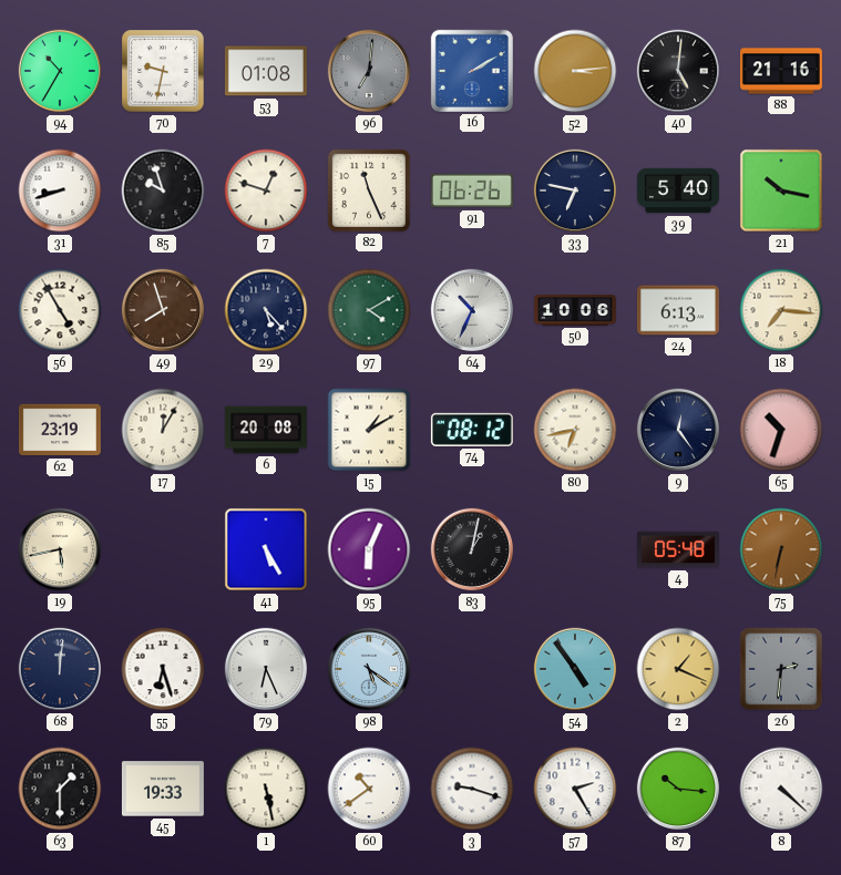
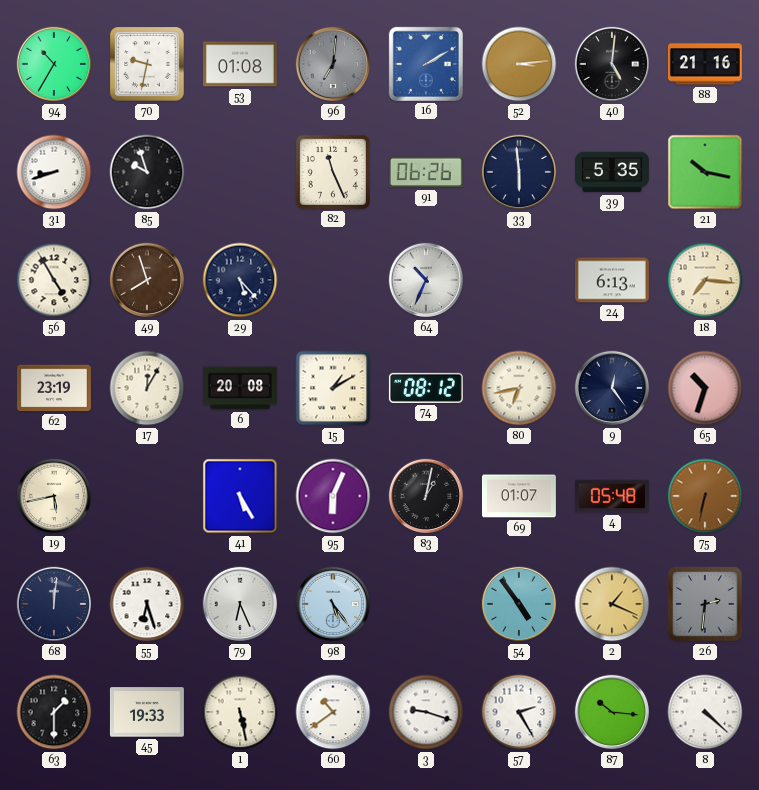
7: 12:48 -> none (266, 191)
33: 6:47 -> 5:59 (519, 172)
39: 5:40 -> 5:35 (612, 172)
97: 4:10 -> none (369, 310)
50: 10:06 -> none (575, 311)
69: none -> 01:07 (519, 496)
98: 5:21 -> 5:24 (333, 604)
